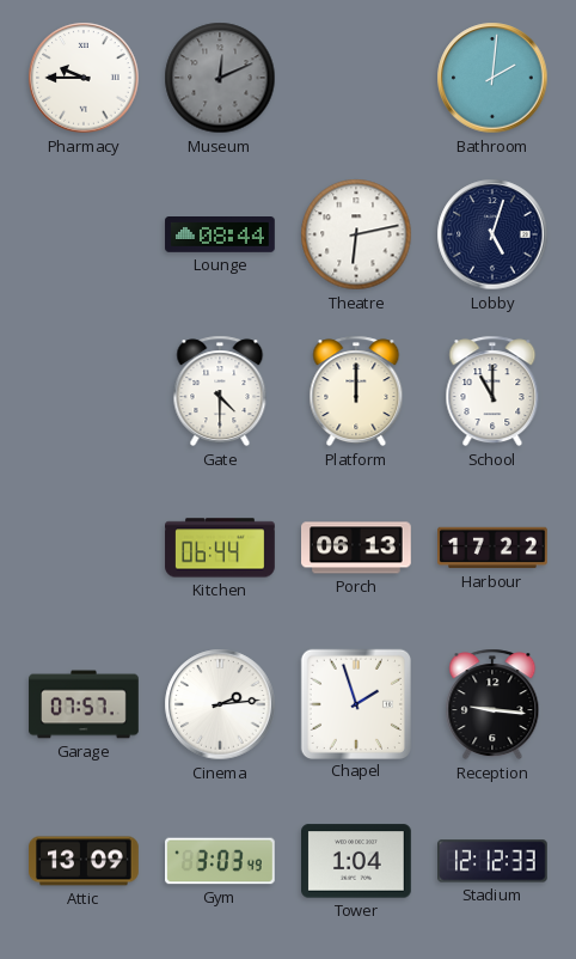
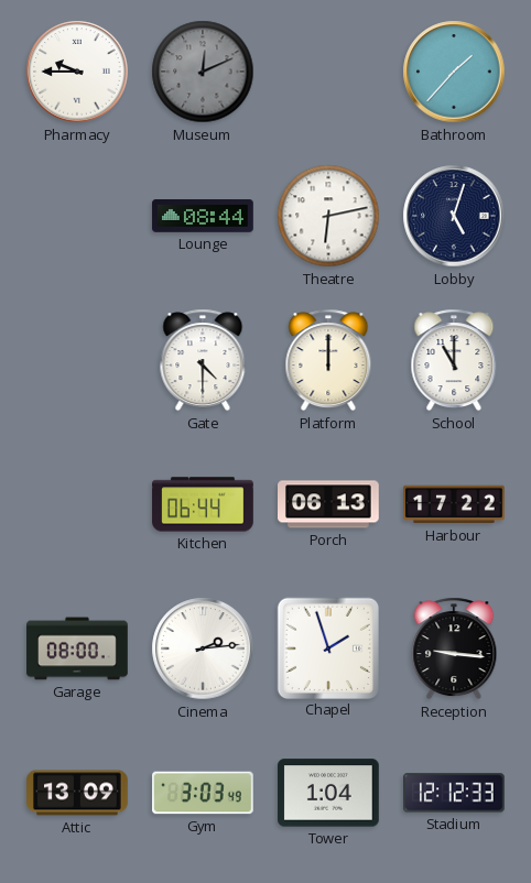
Bathroom: 2:01 -> 1:37 (454, 72)
Garage: 07:57 -> 08:00 (77, 648)
